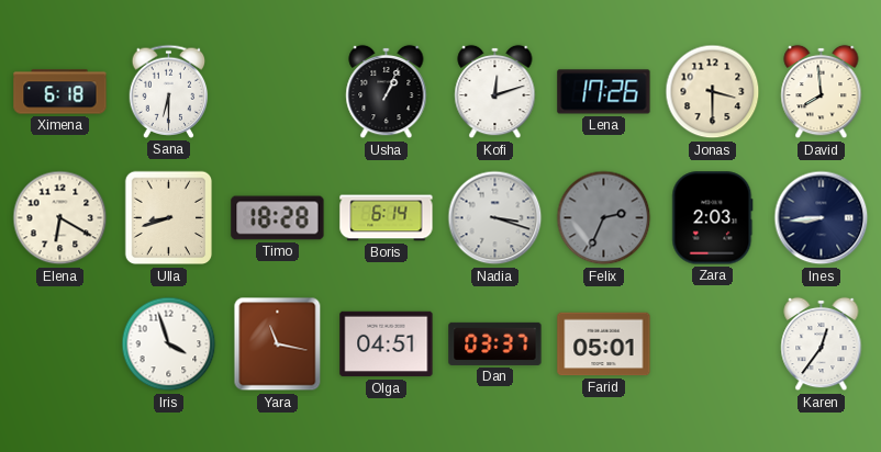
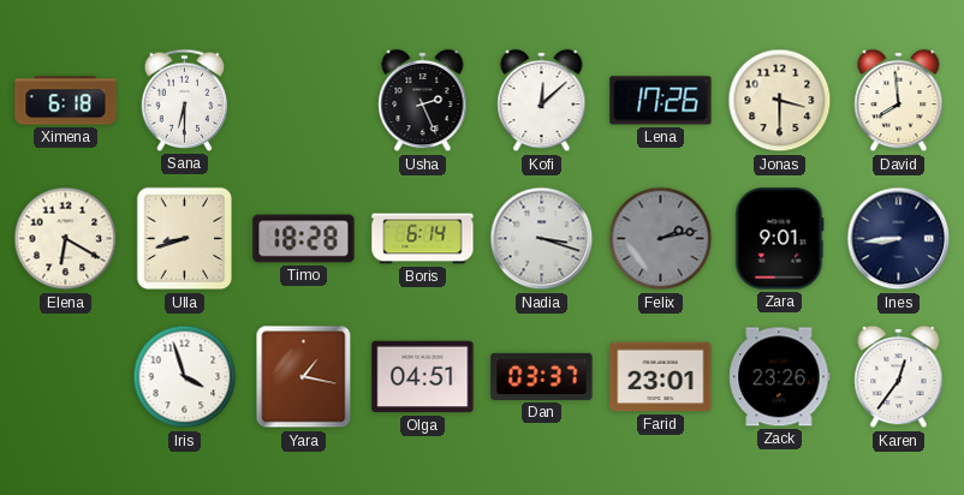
Usha: 1:04 -> 2:26 (423, 101)
Kofi: 12:12 -> 12:08 (542, 101)
Felix: 2:34 -> 2:13 (661, 239)
Zara: 2:03 -> 9:01 (780, 239)
Yara: 11:17 -> 1:17 (304, 377)
Farid: 05:01 -> 23:01 (661, 377)
Zack: none -> 23:26 (780, 377)
